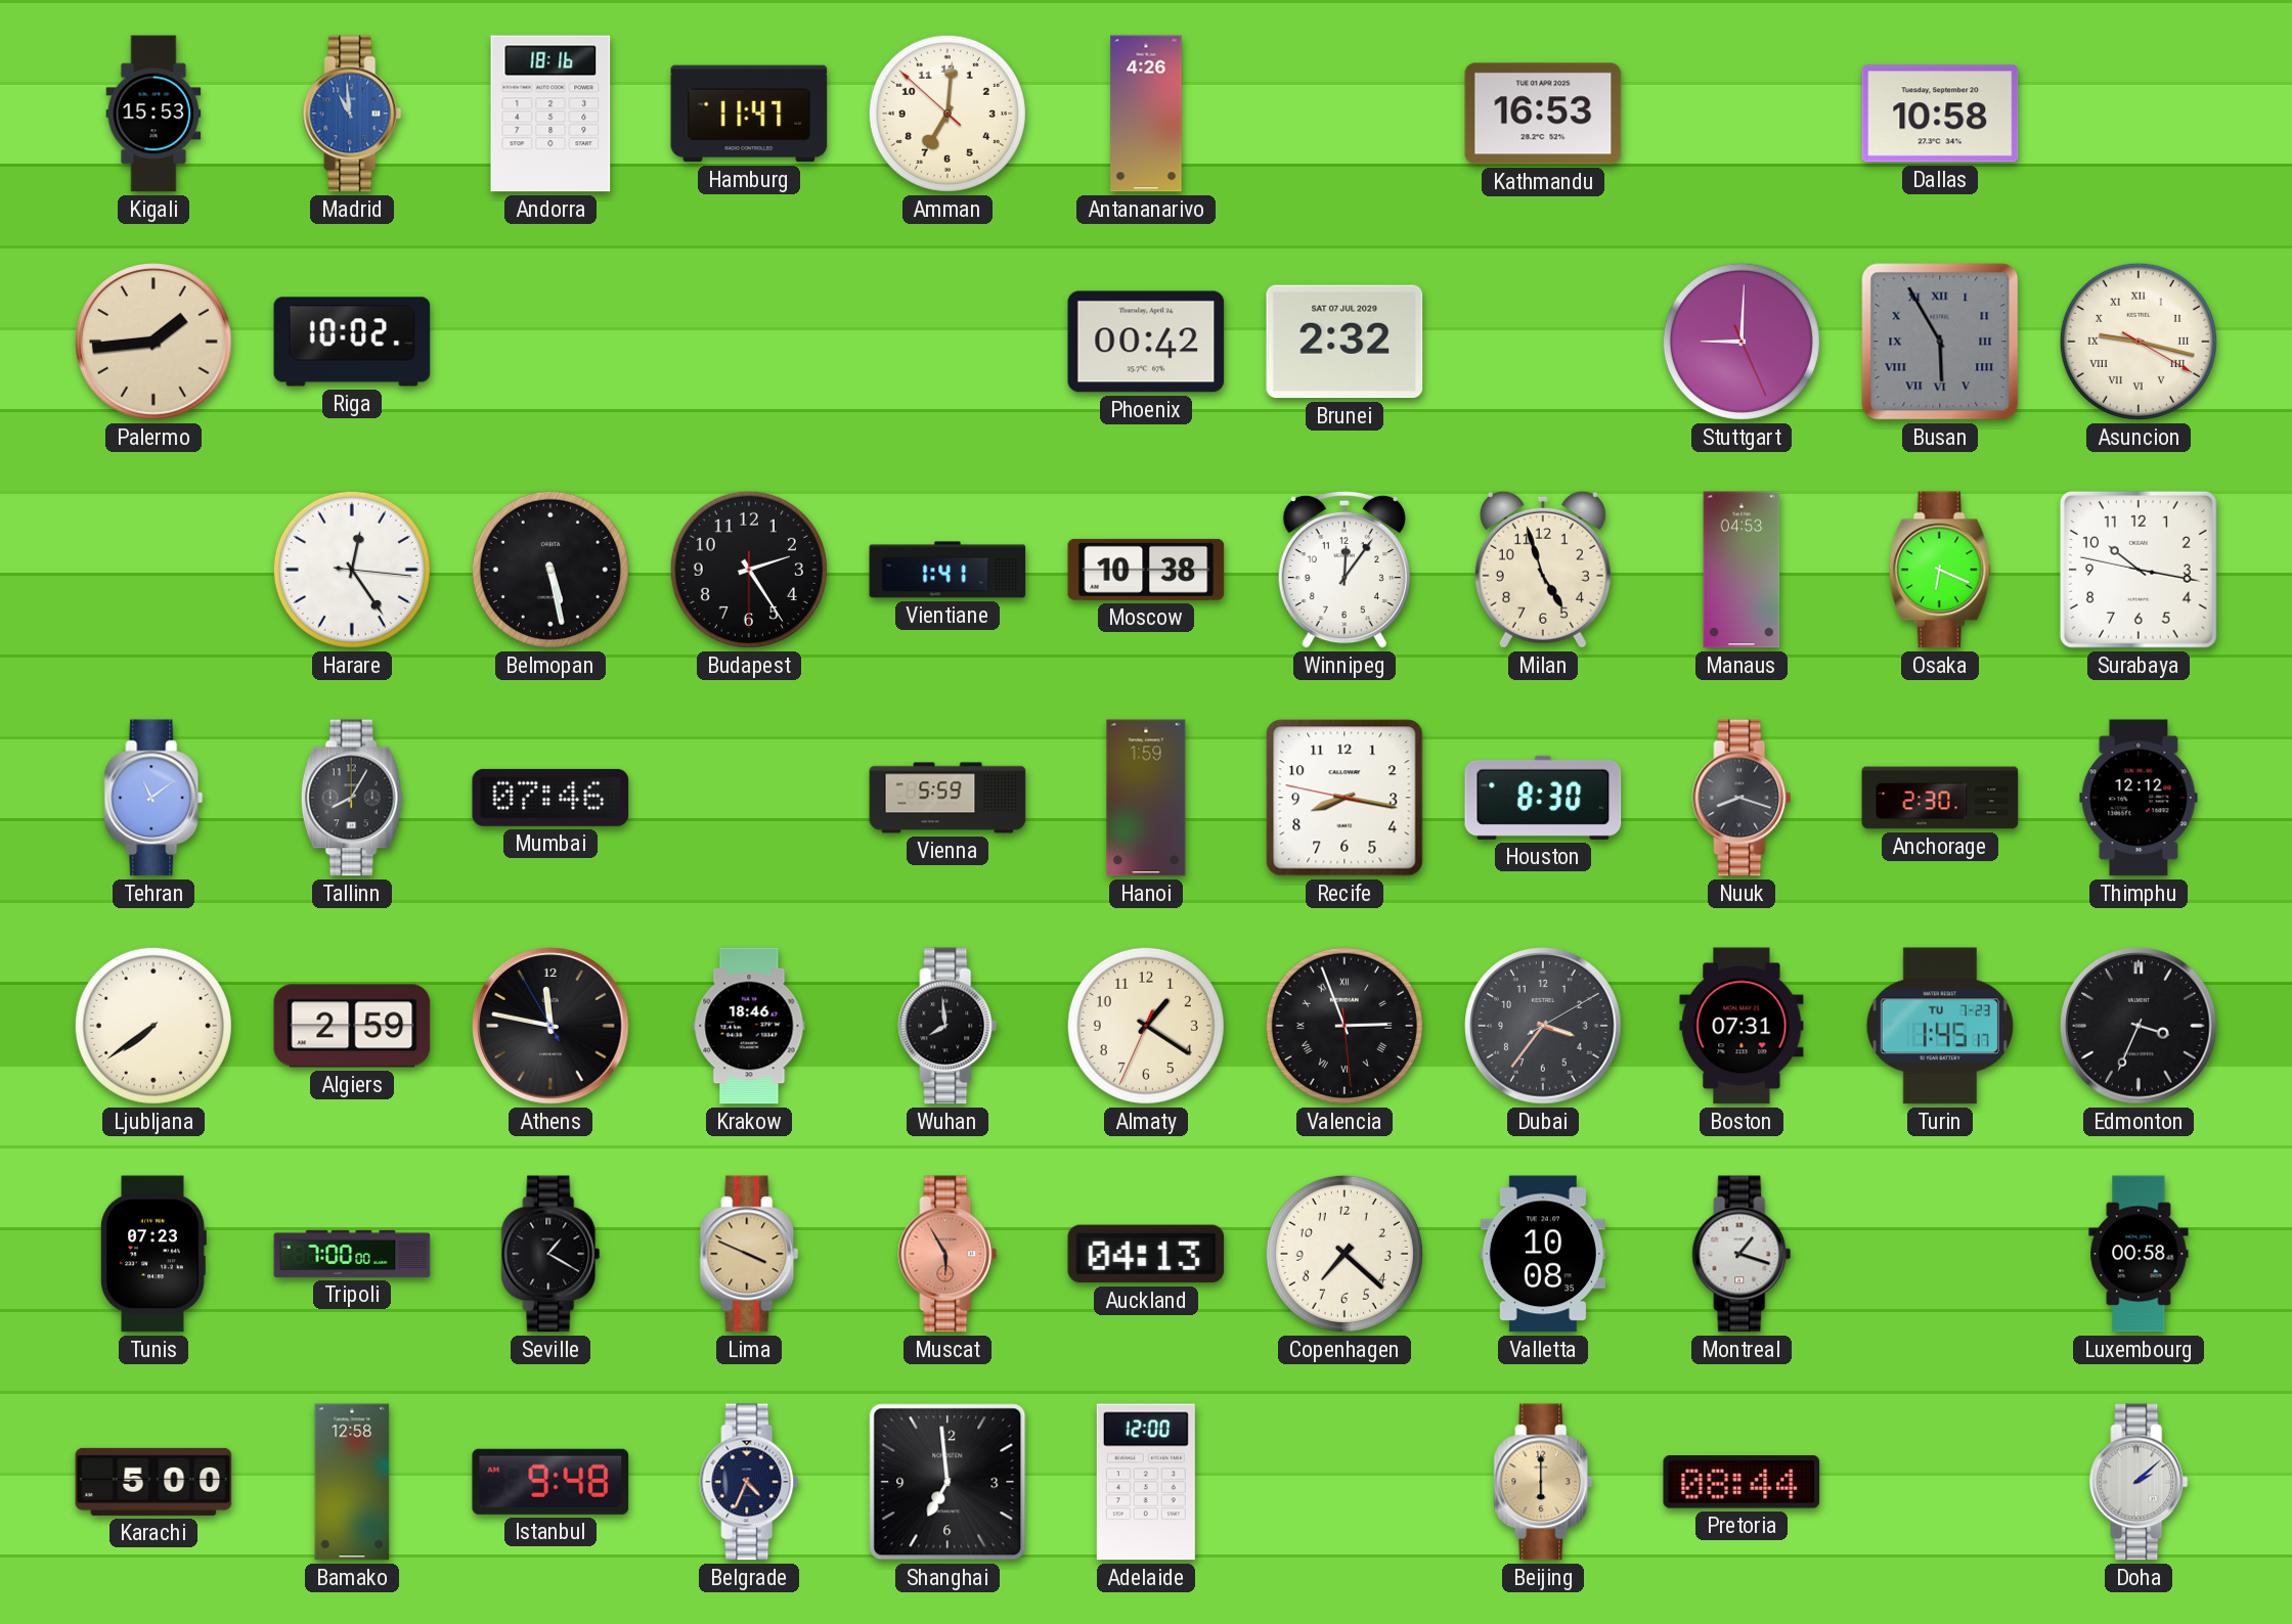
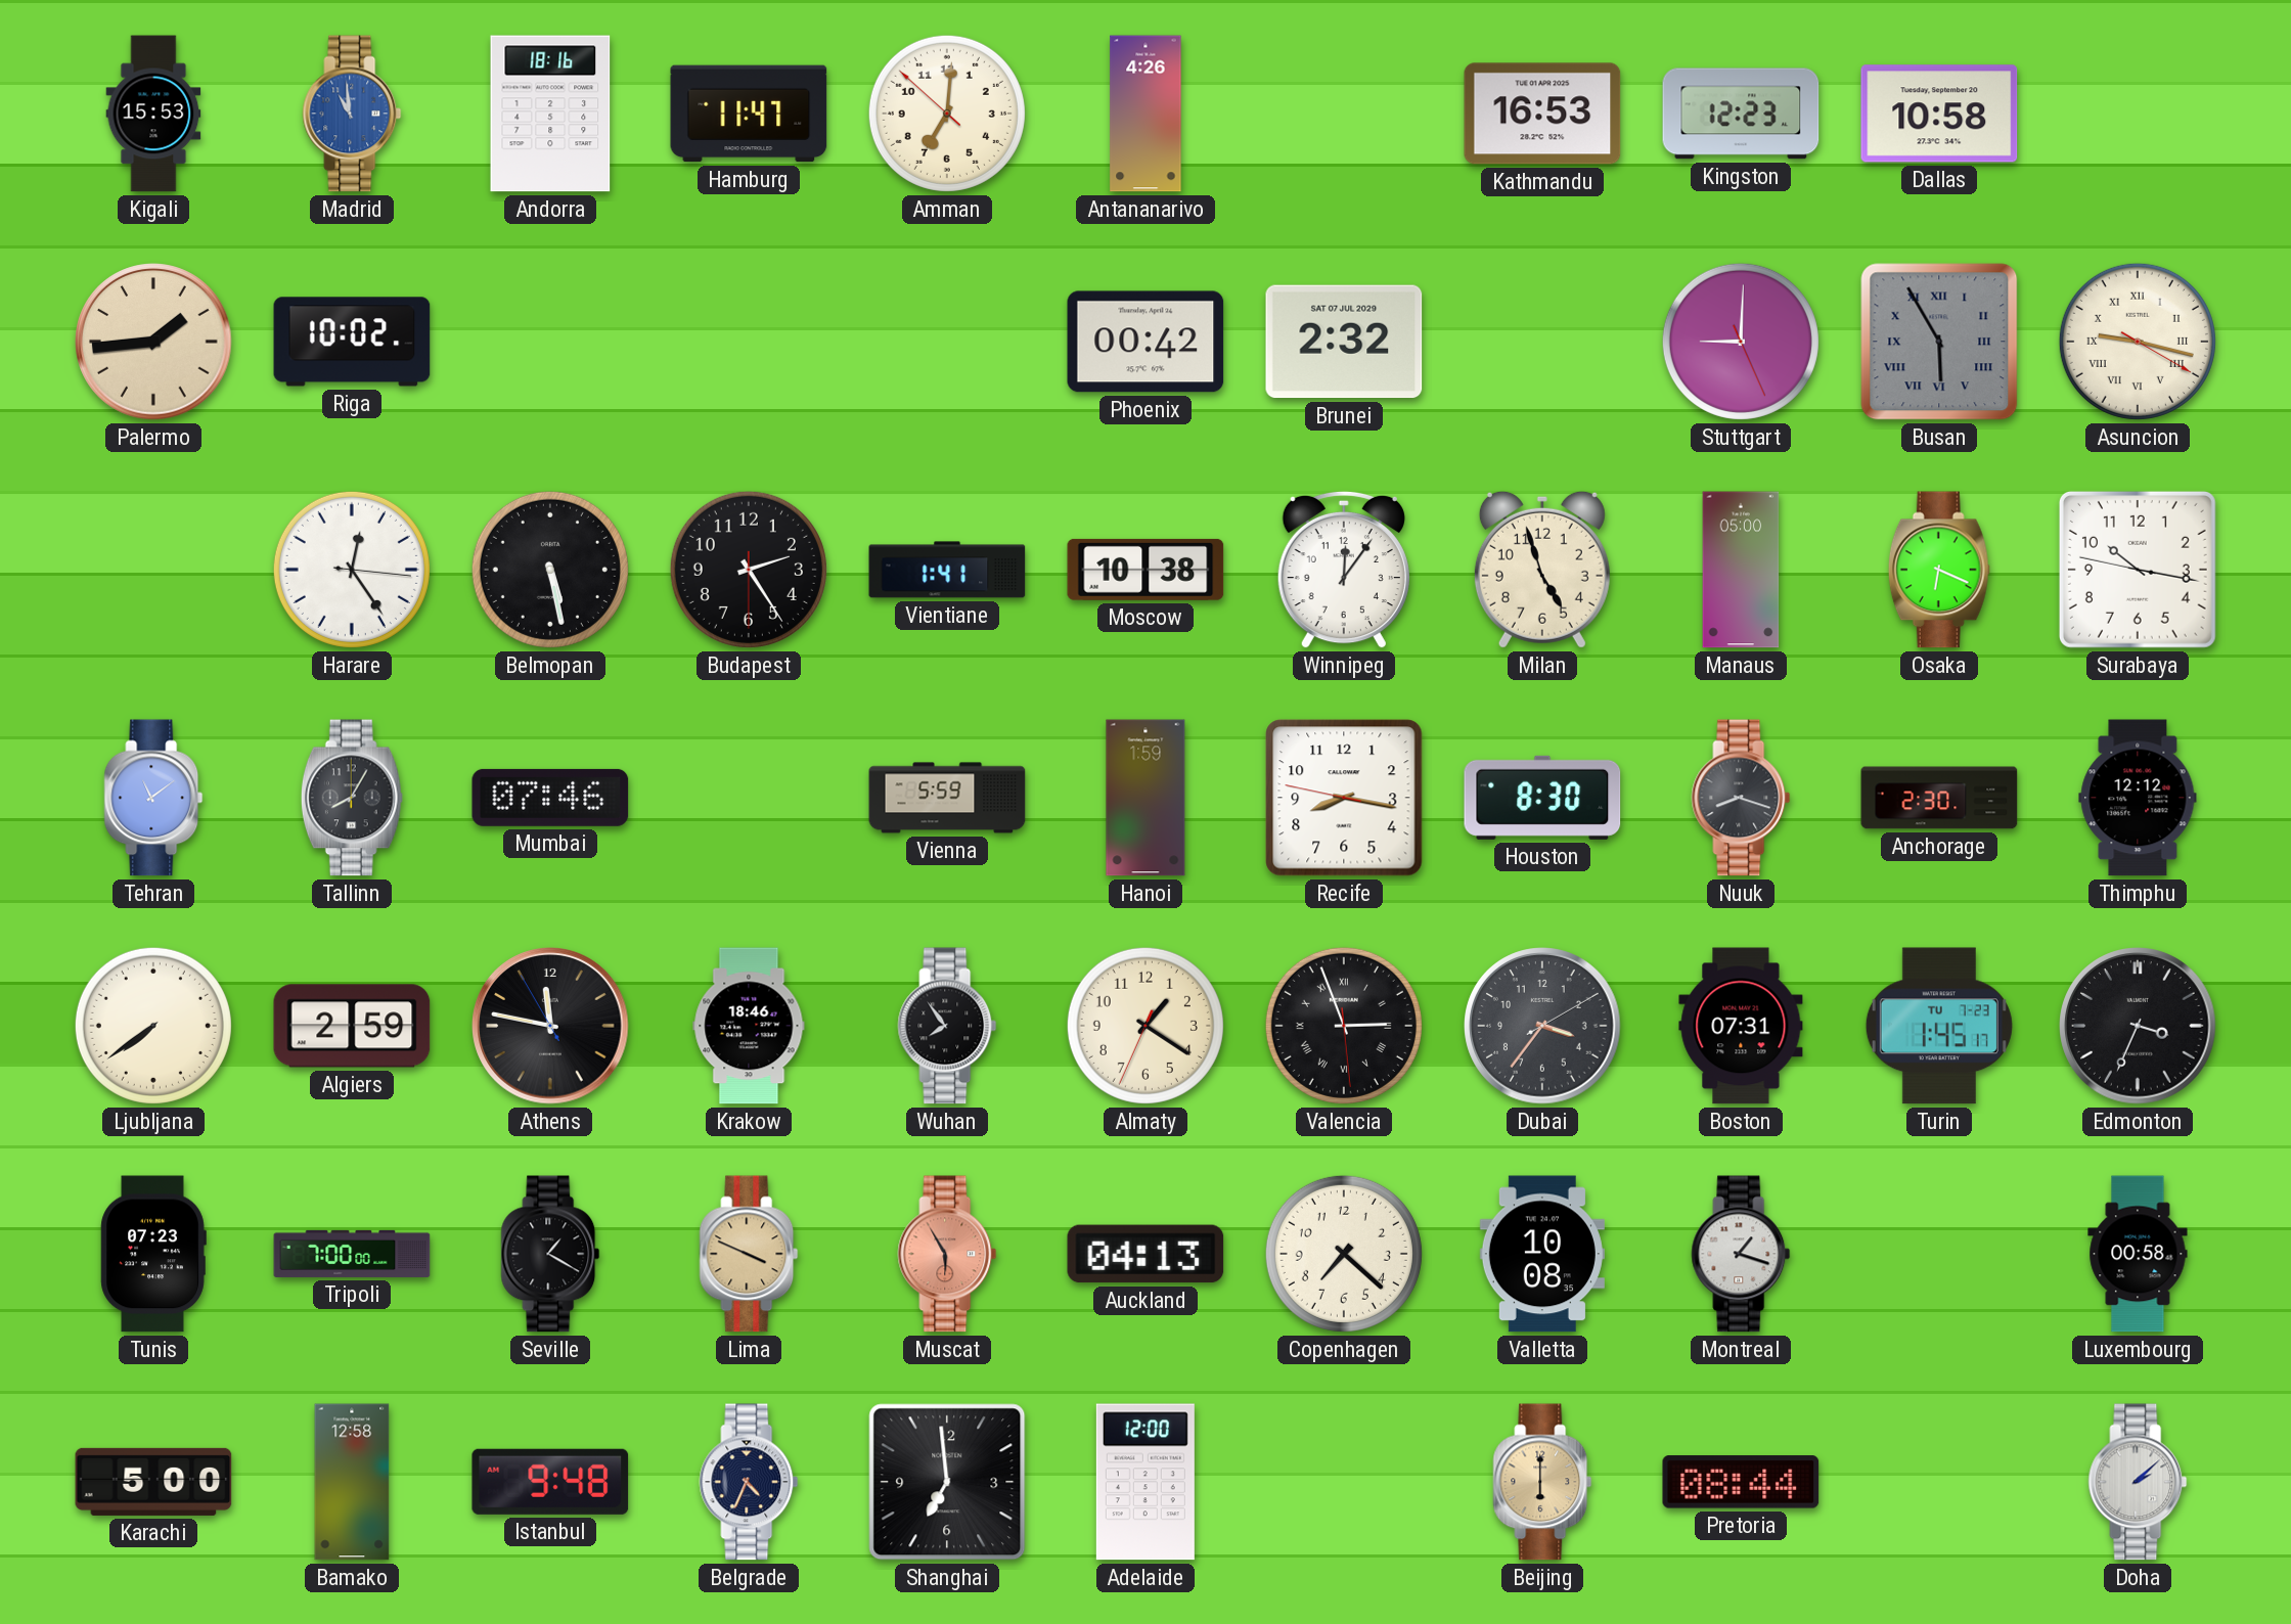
Kingston: none -> 12:23 (1741, 114)
Manaus: 04:53 -> 05:00 (1741, 570)
Wuhan: 7:59 -> 7:54 (947, 1026)
